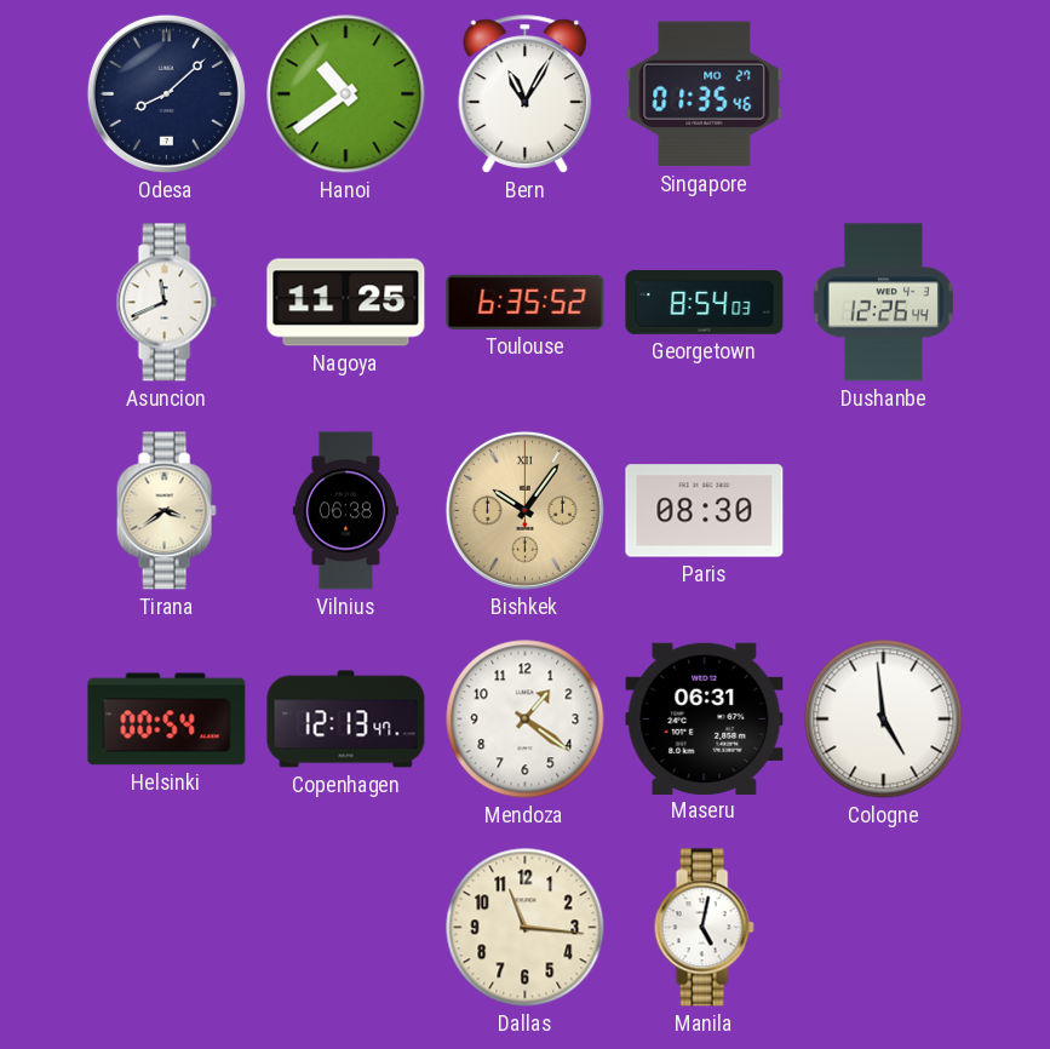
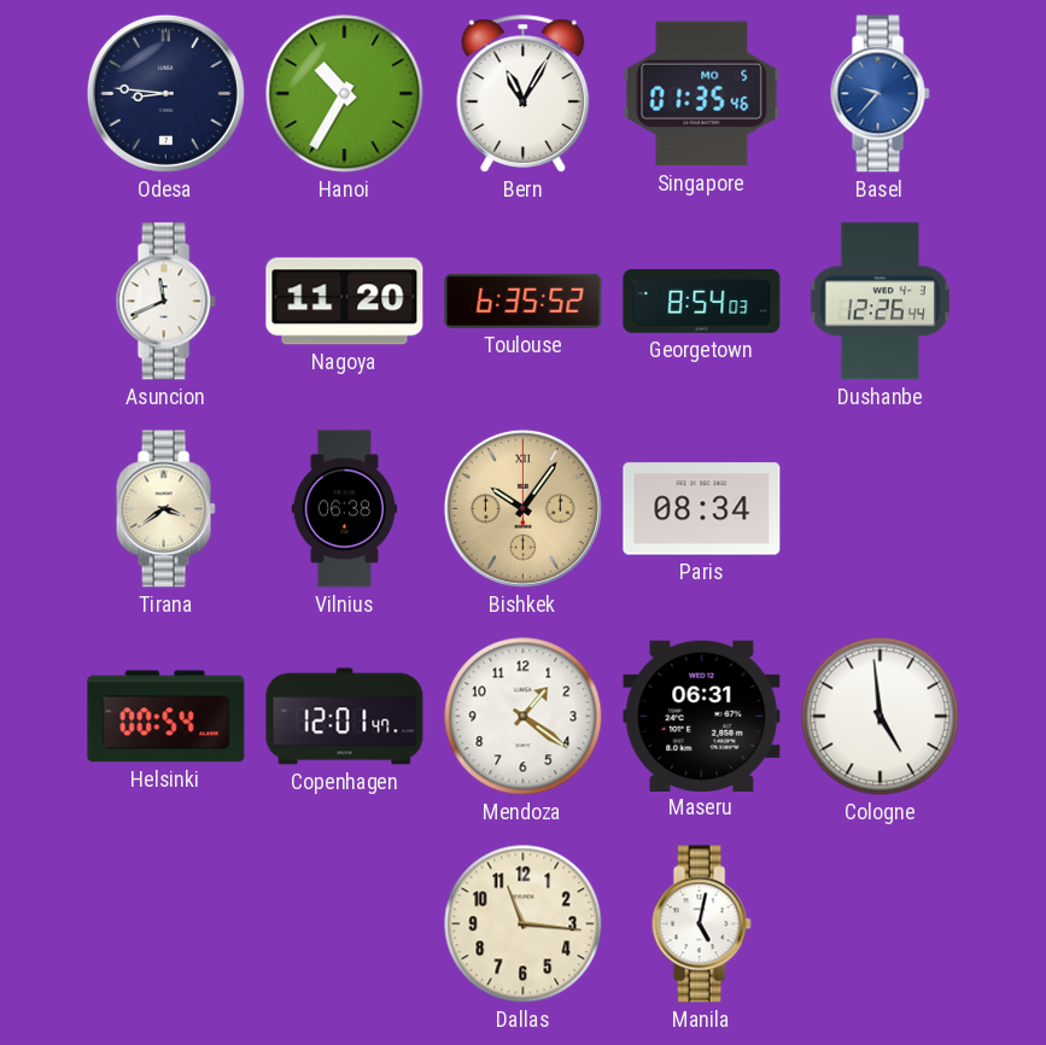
Odesa: 8:08 -> 8:46 (165, 93)
Hanoi: 10:39 -> 10:35 (345, 94)
Singapore date: MO 27 -> MO 5 (702, 94)
Basel: none -> 9:37 (880, 94)
Nagoya: 11:25 -> 11:20 (345, 302)
Paris: 08:30 -> 08:34 (702, 509)
Copenhagen: 12:13 -> 12:01 (345, 717)
